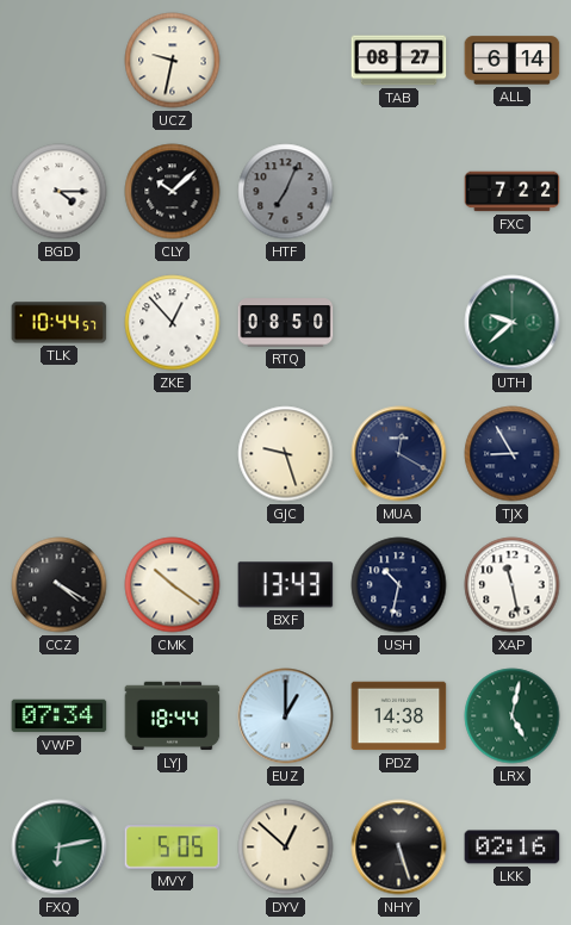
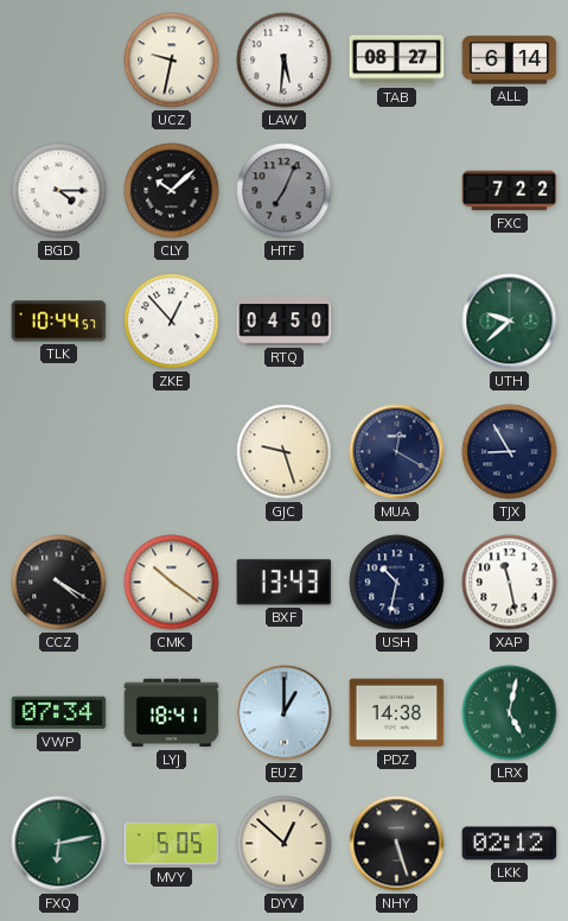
LAW: none -> 5:31 (285, 61)
RTQ: 08:50 -> 04:50 (285, 322)
LYJ: 18:44 -> 18:41 (172, 713)
LKK: 02:16 -> 02:12 (510, 844)
